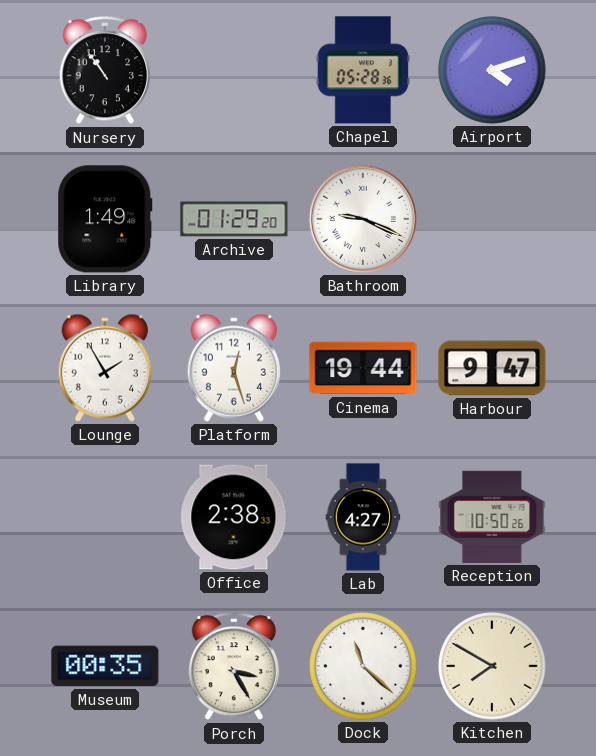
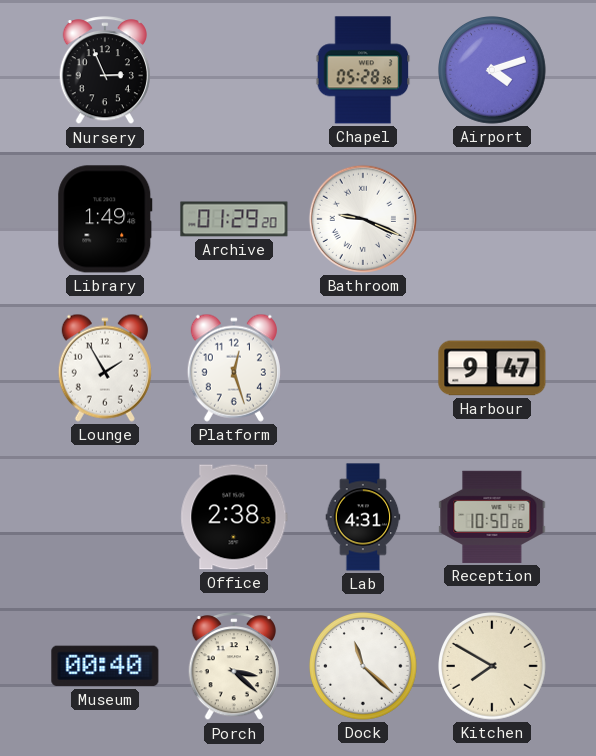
Nursery: 10:54 -> 2:56 (104, 71)
Cinema: 19:44 -> none (363, 368)
Lab: 4:27 -> 4:31 (363, 517)
Museum: 00:35 -> 00:40 (105, 666)
Porch: 3:25 -> 3:22 (233, 667)
